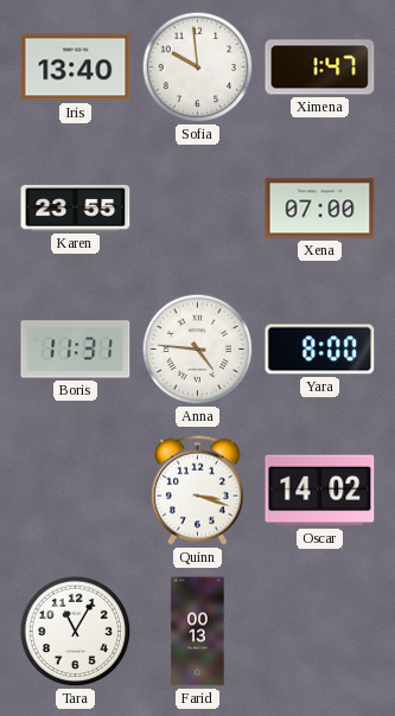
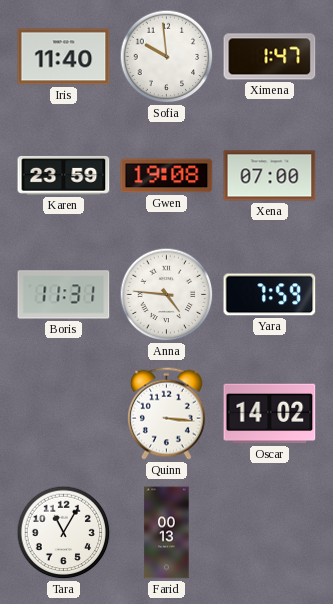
Iris: 13:40 -> 11:40 (64, 57)
Karen: 23:55 -> 23:59 (64, 176)
Gwen: none -> 19:08 (167, 176)
Yara: 8:00 -> 7:59 (270, 295)
Quinn: 3:18 -> 3:16 (166, 413)
